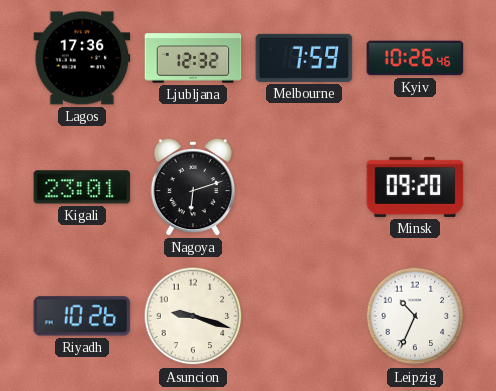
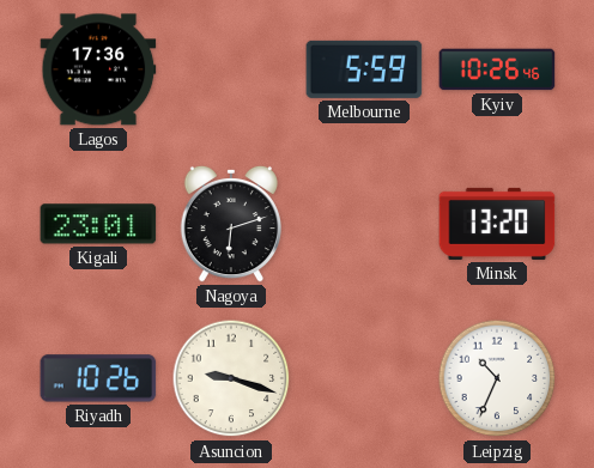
Ljubljana: 12:32 -> none (193, 58)
Melbourne: 7:59 -> 5:59 (364, 69)
Minsk: 09:20 -> 13:20 (497, 224)
